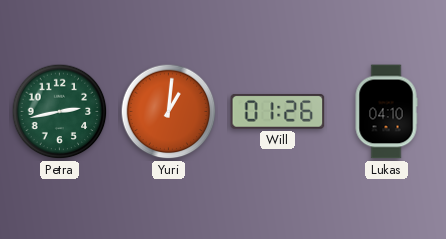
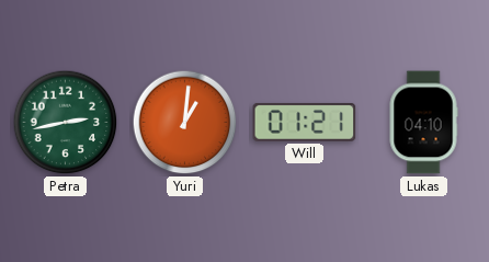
Will: 01:26 -> 01:21 (305, 122)
